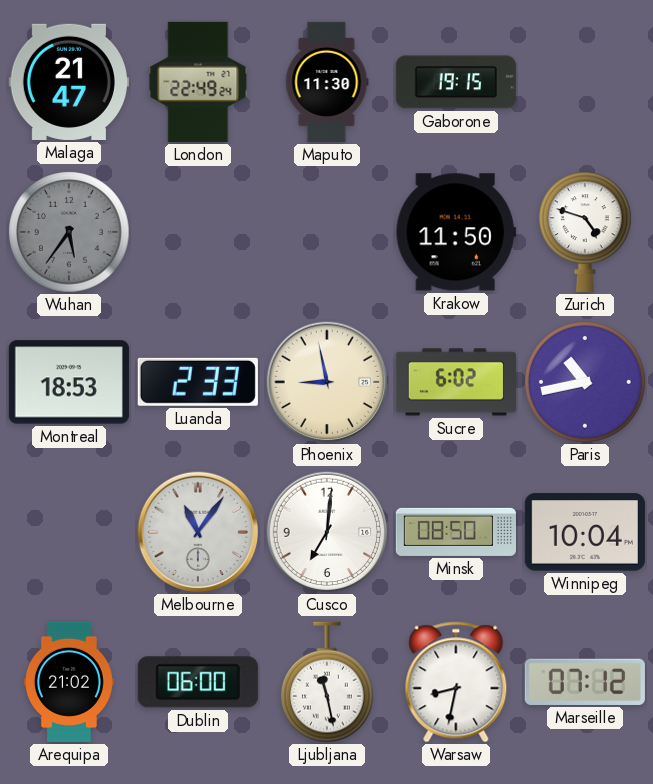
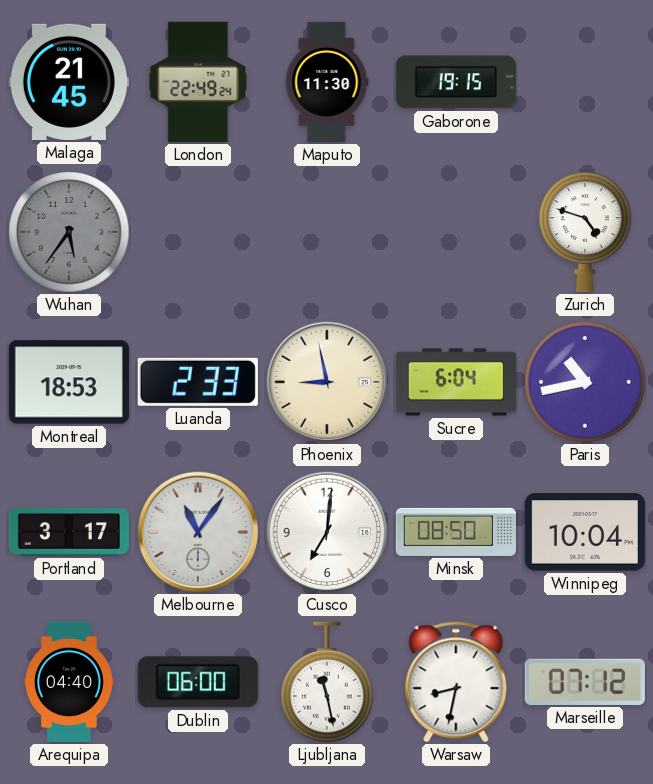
Malaga: 21:47 -> 21:45 (69, 82)
Krakow: 11:50 -> none (456, 232)
Sucre: 6:02 -> 6:04 (456, 382)
Portland: none -> 3:17 (69, 532)
Arequipa: 21:02 -> 04:40 (69, 682)
